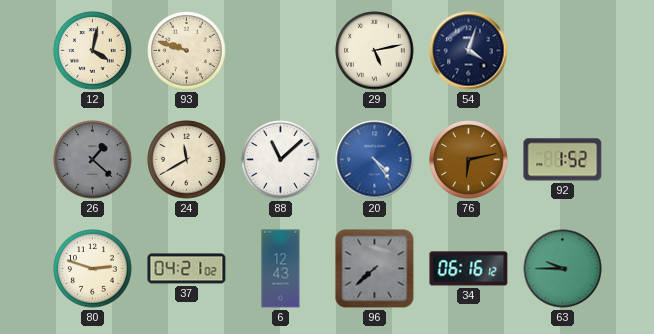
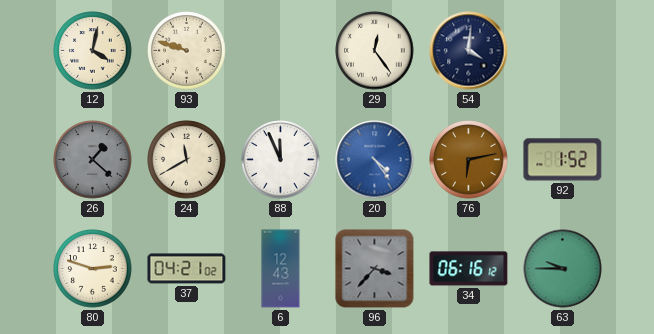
29: 5:13 -> 12:24 (375, 51)
54: 4:03 -> 4:01 (469, 51)
88: 11:08 -> 11:56 (281, 160)
96: 7:38 -> 3:37 (375, 269)
